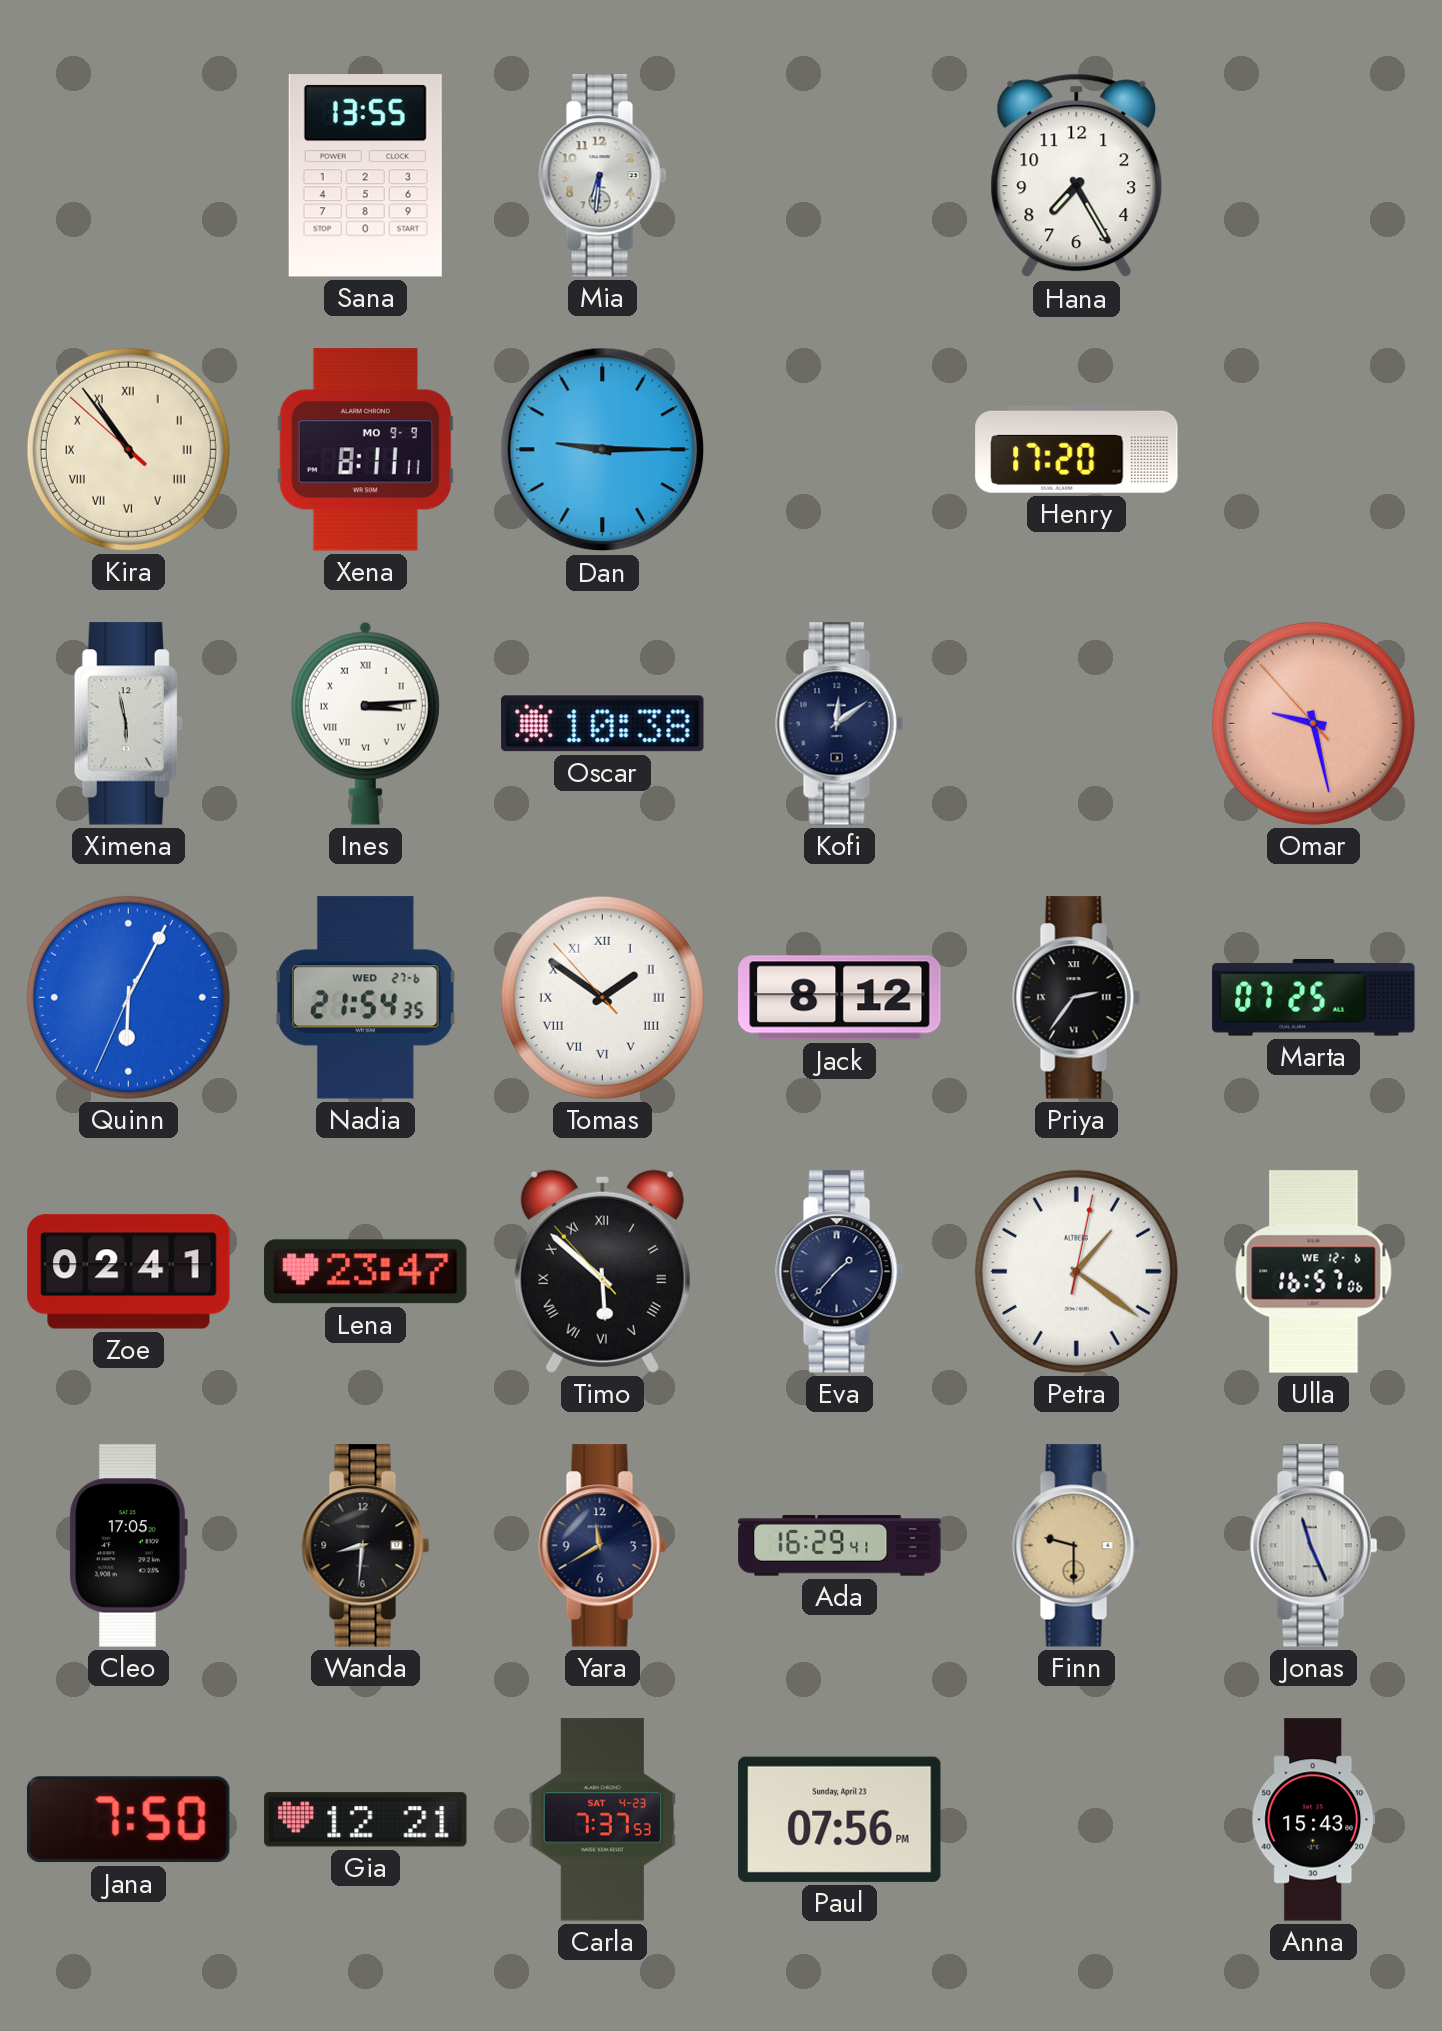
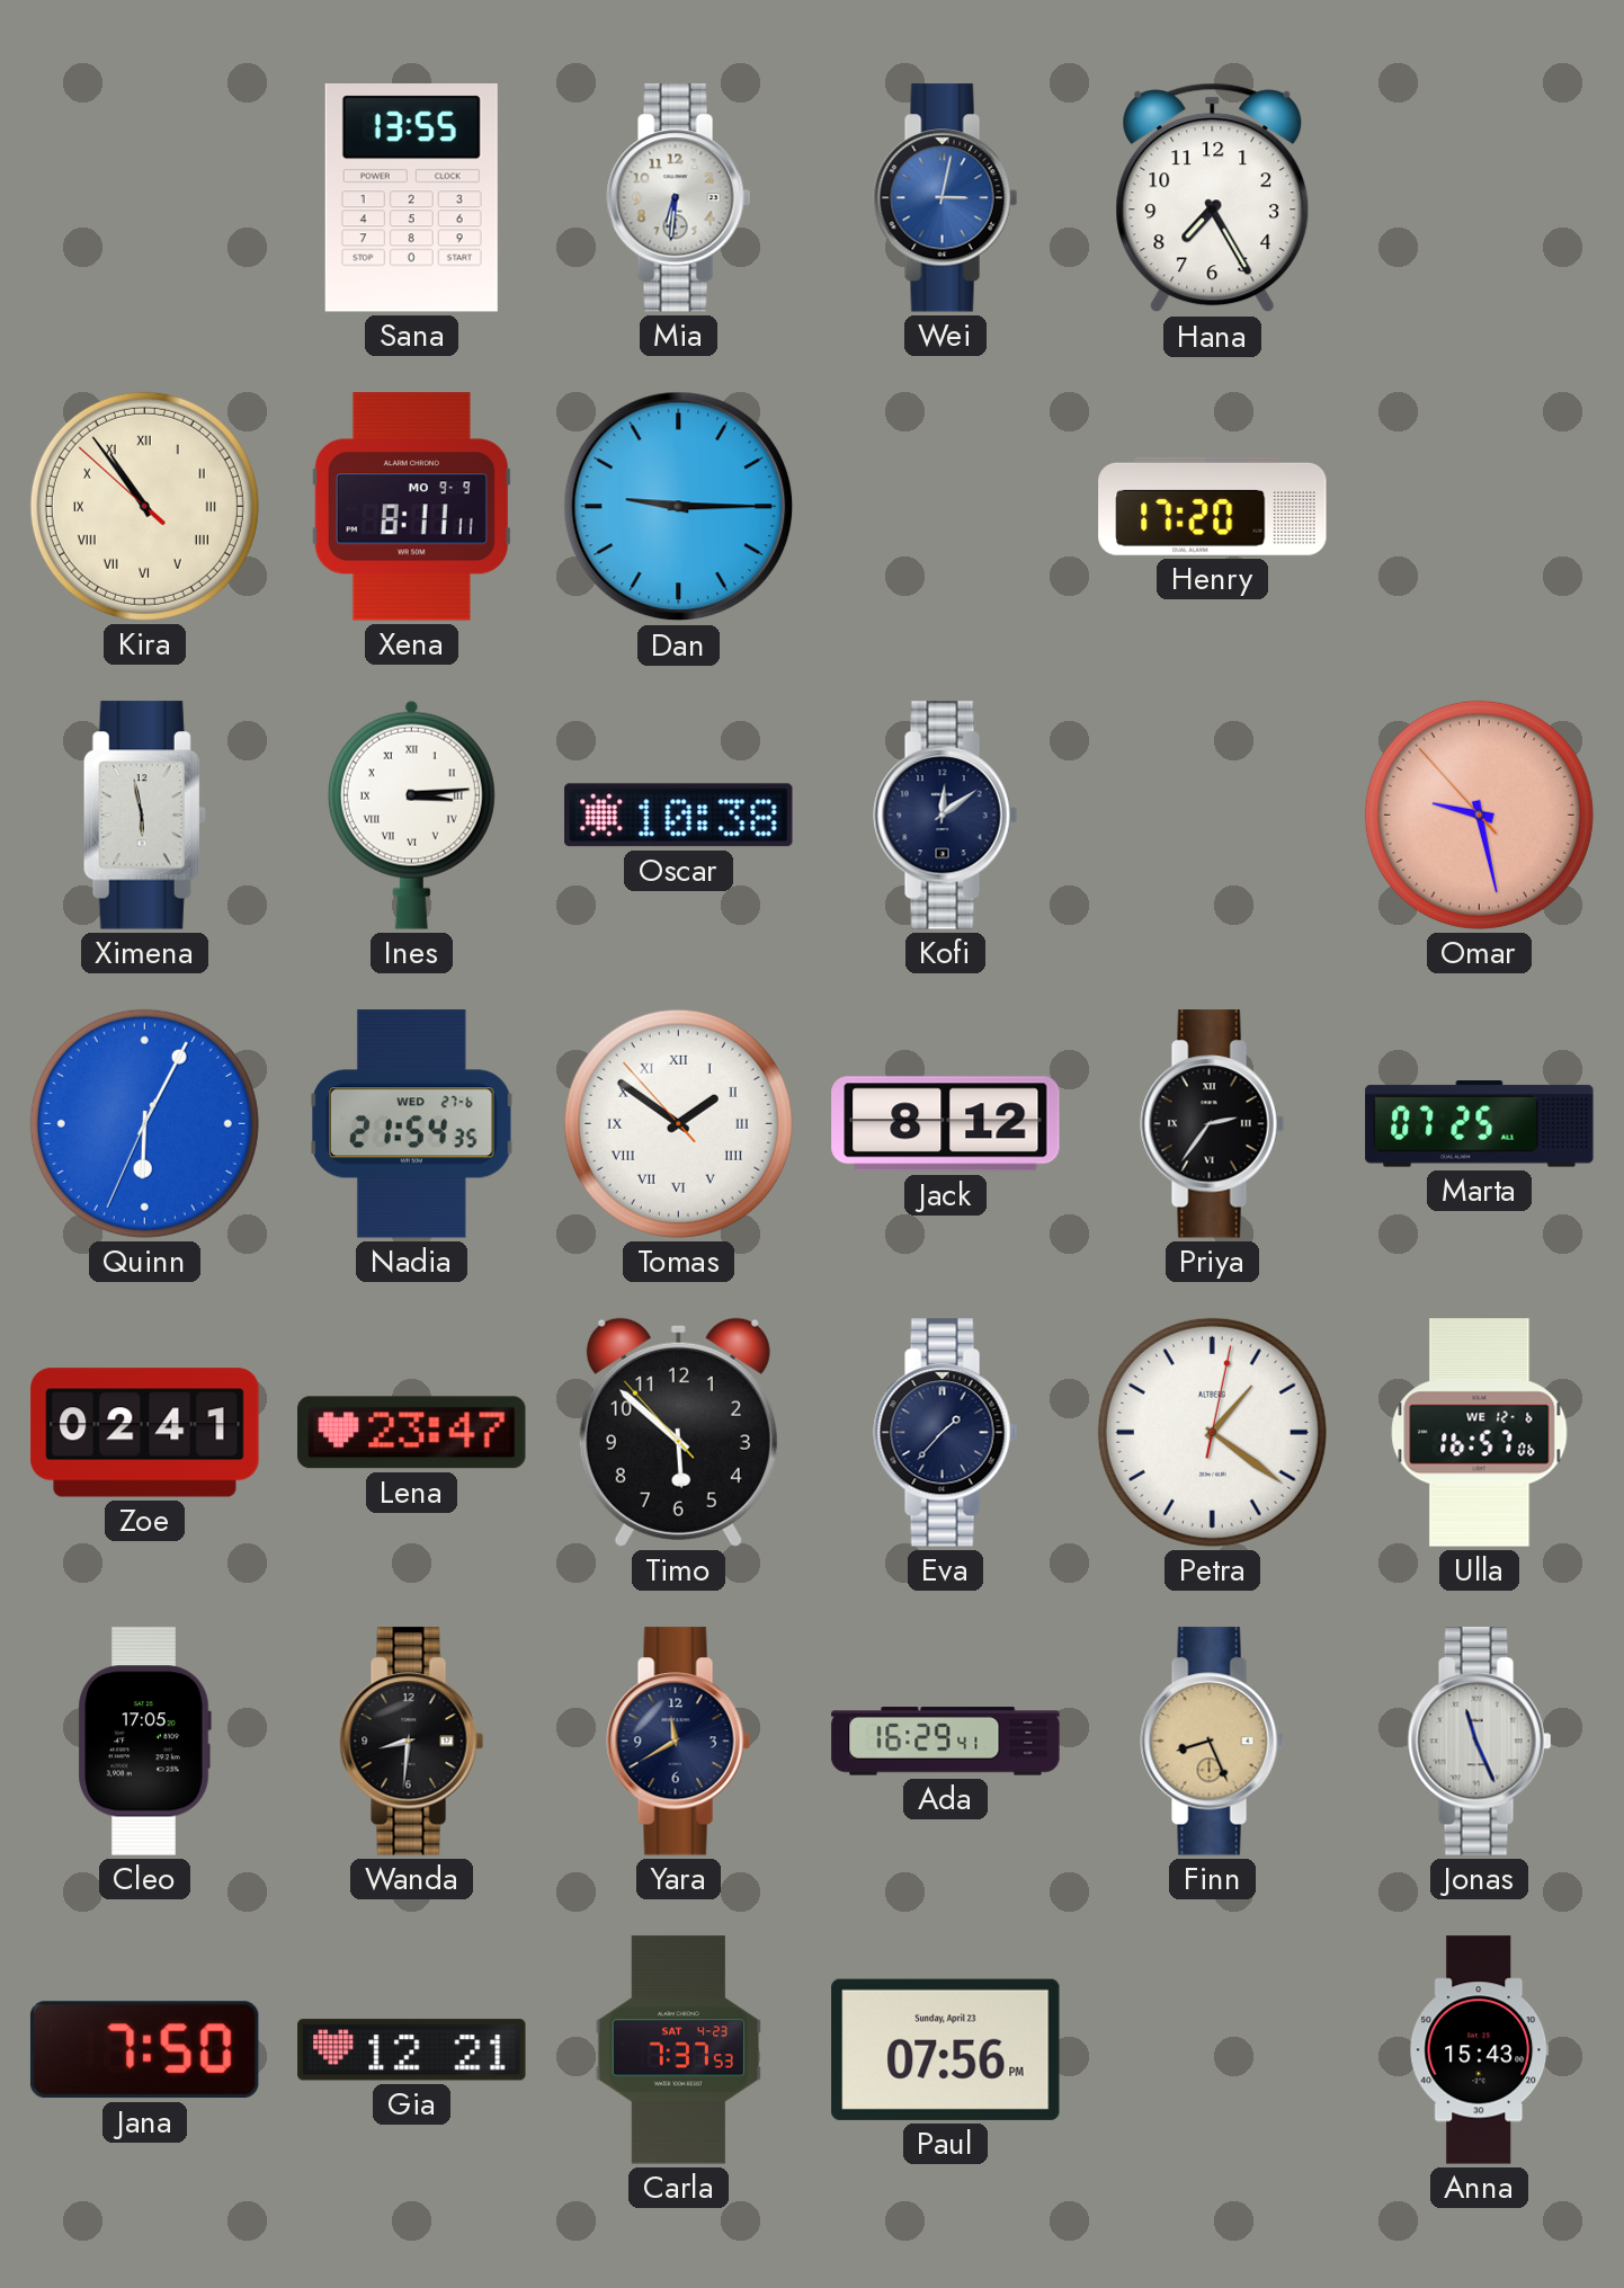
Wei: none -> 3:02 (946, 198)
Timo numerals: Roman -> Arabic (678, 1432)
Finn: 9:30 -> 8:26 (1213, 1742)
